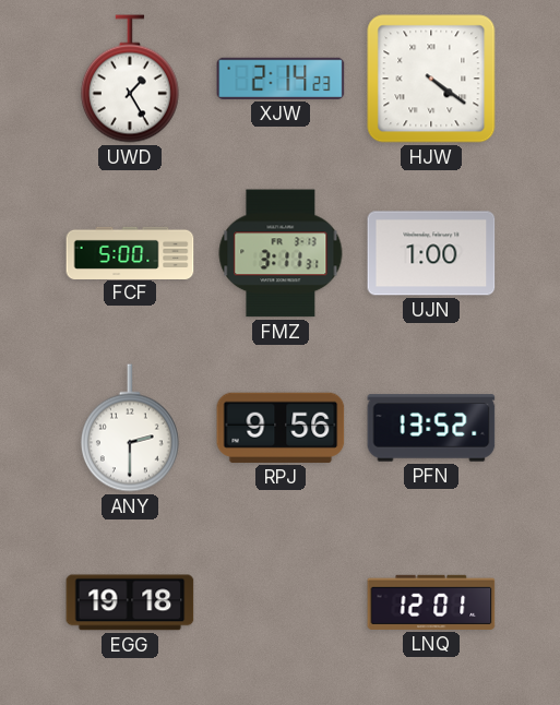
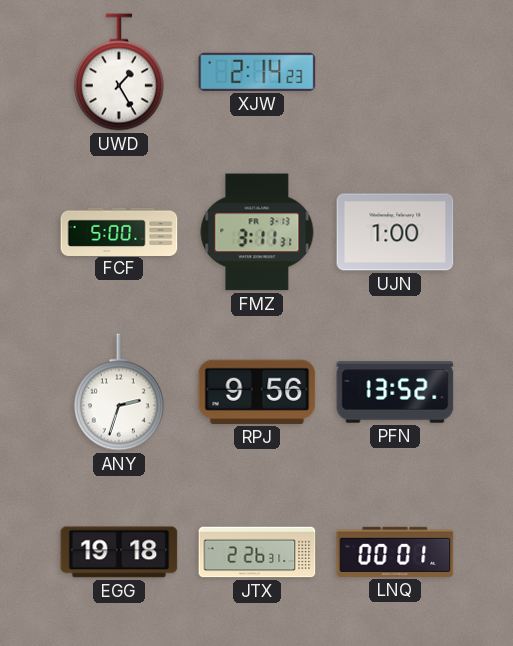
HJW: 4:21 -> none (431, 79)
ANY: 2:30 -> 2:33 (119, 392)
JTX: none -> 2:26 (257, 552)
LNQ: 12:01 -> 00:01 (395, 552)
